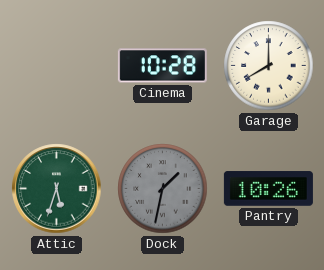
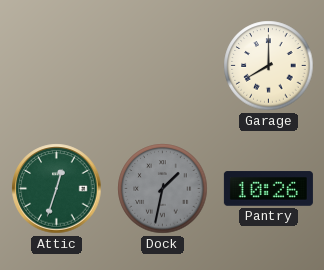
Cinema: 10:28 -> none (162, 66)
Attic: 5:33 -> 12:33 (57, 189)
